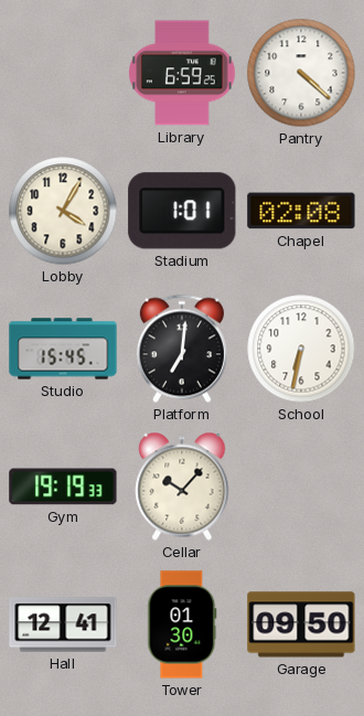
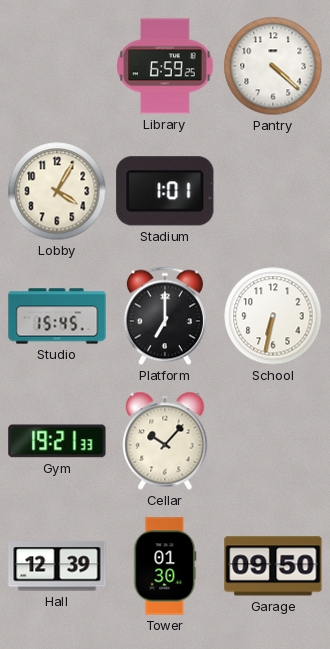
Chapel: 02:08 -> none (301, 211)
Platform: 7:01 -> 7:00 (165, 316)
Gym: 19:19 -> 19:21 (57, 441)
Hall: 12:41 -> 12:39 (57, 566)
